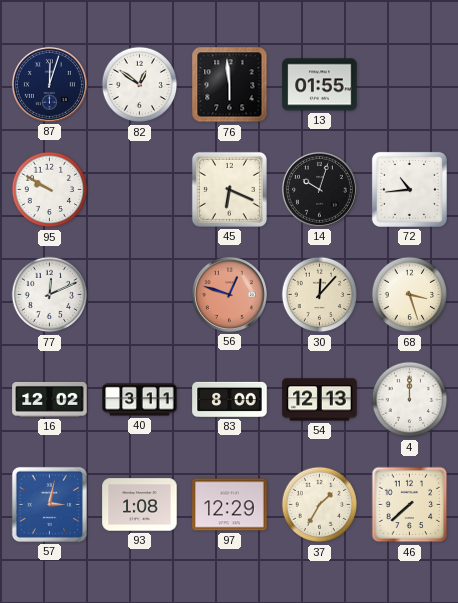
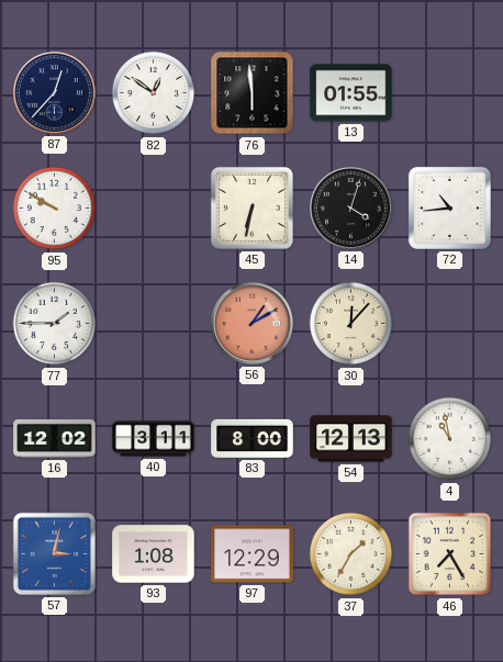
87: 12:03 -> 12:37 (54, 92)
45: 6:19 -> 6:32 (251, 207)
14: 10:03 -> 4:03 (350, 207)
77: 12:11 -> 1:45 (55, 324)
56: 12:48 -> 1:10 (251, 323)
68: 3:27 -> none (410, 295)
4: 12:00 -> 10:58 (450, 439)
46: 7:38 -> 7:25 (450, 554)
